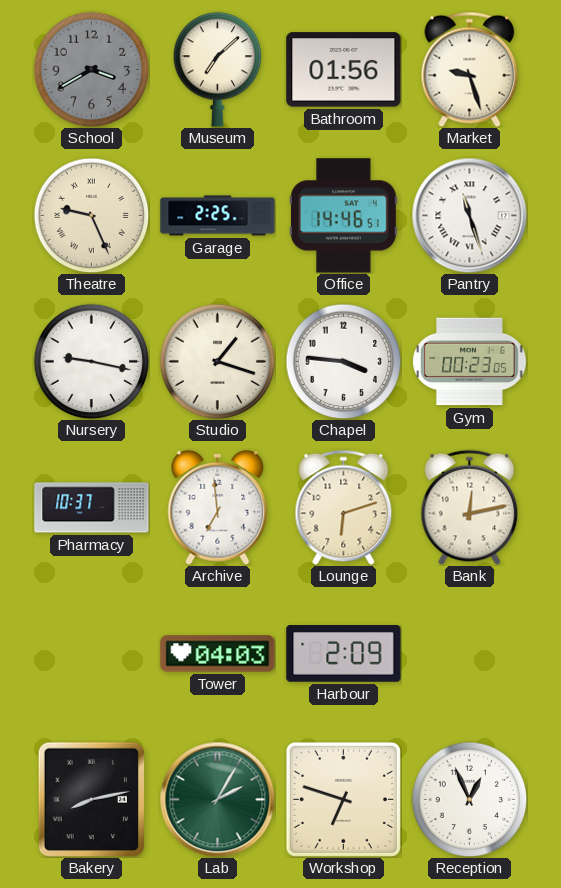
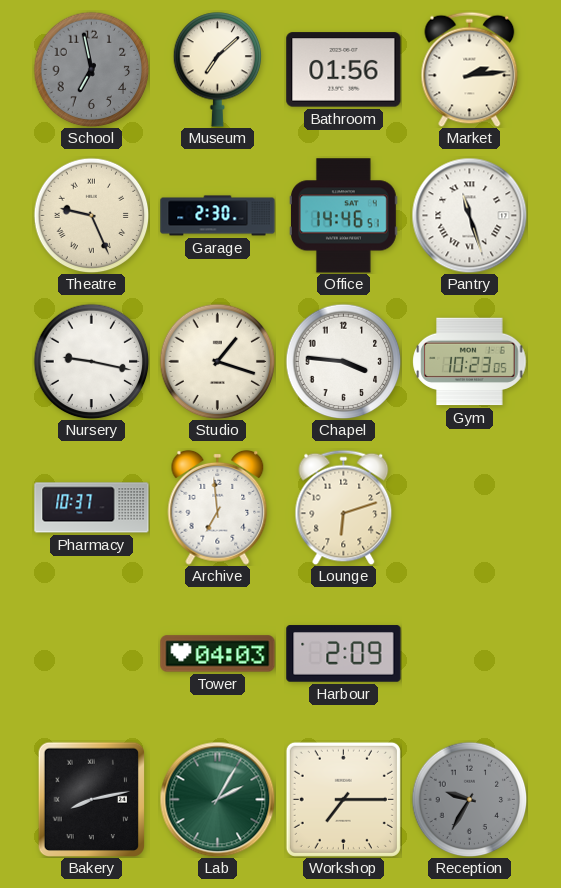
School: 3:40 -> 6:58 (91, 69)
Market: 9:27 -> 2:14 (470, 69)
Garage: 2:25 -> 2:30 (218, 216)
Gym: 00:23 -> 10:23 (470, 362)
Bank: 12:13 -> none (470, 507)
Workshop: 6:48 -> 7:15 (343, 799)
Reception: 12:56 -> 9:35 (469, 799)
Reception dial: white -> grey (469, 799)
